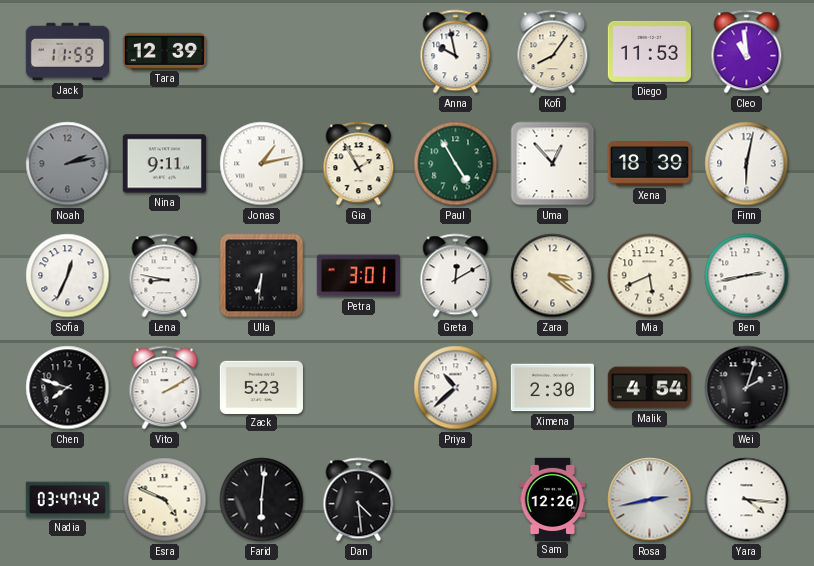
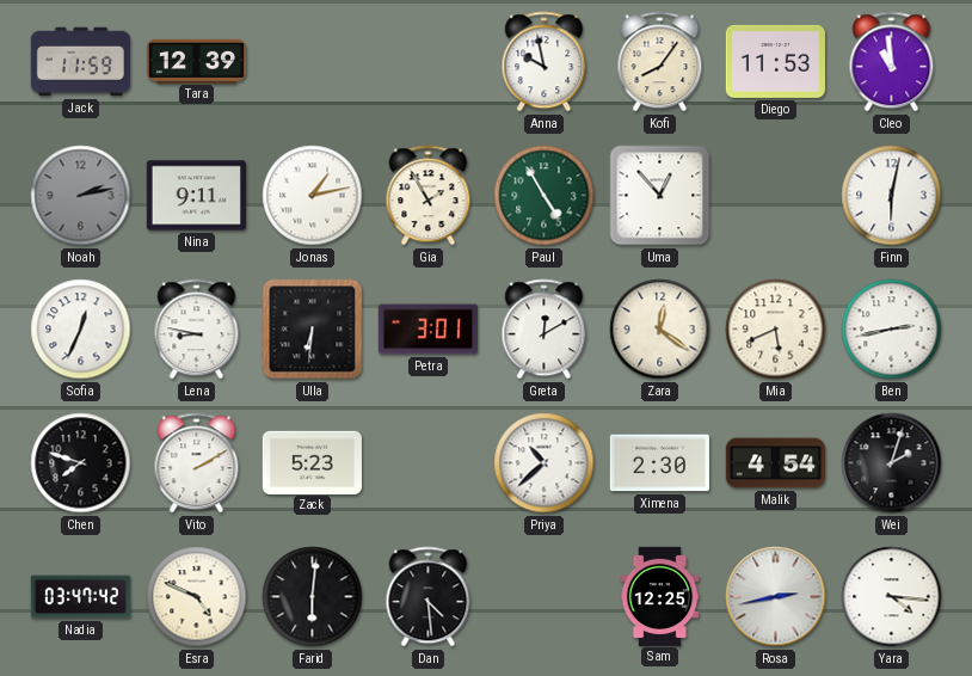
Xena: 18:39 -> none (649, 164)
Zara: 3:21 -> 12:21 (660, 330)
Sam: 12:26 -> 12:25 (660, 596)
